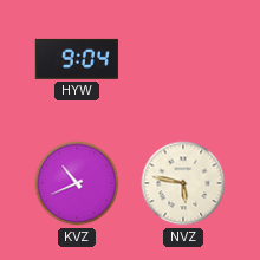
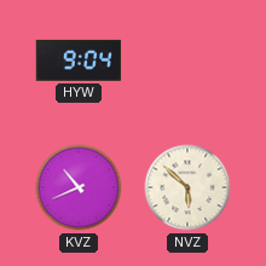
NVZ: 5:47 -> 5:52 (187, 187)
